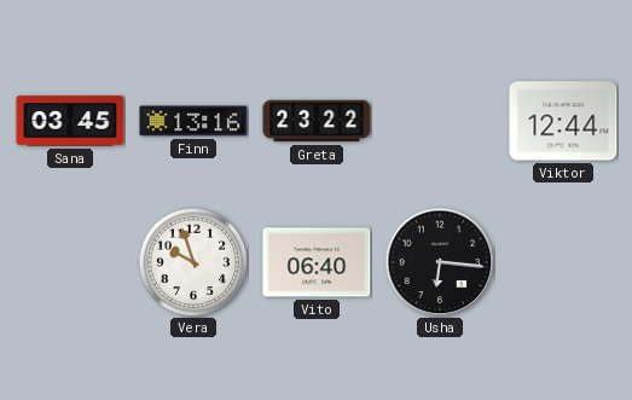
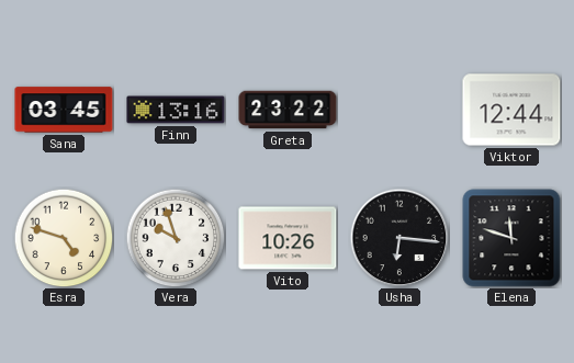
Esra: none -> 4:48 (64, 238)
Vito: 06:40 -> 10:26 (288, 238)
Elena: none -> 11:48 (511, 238)
